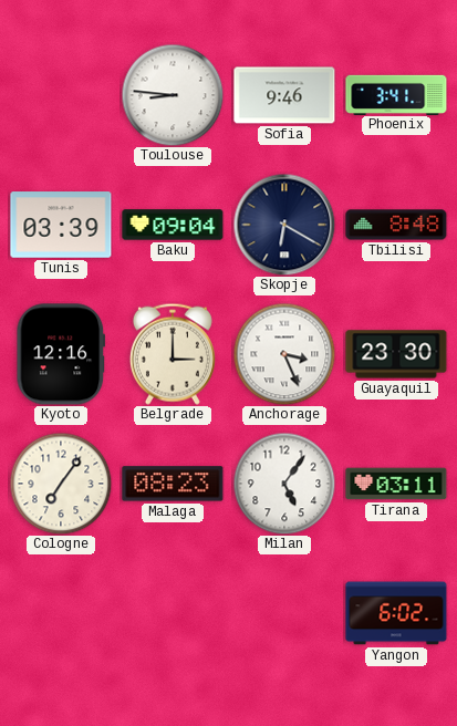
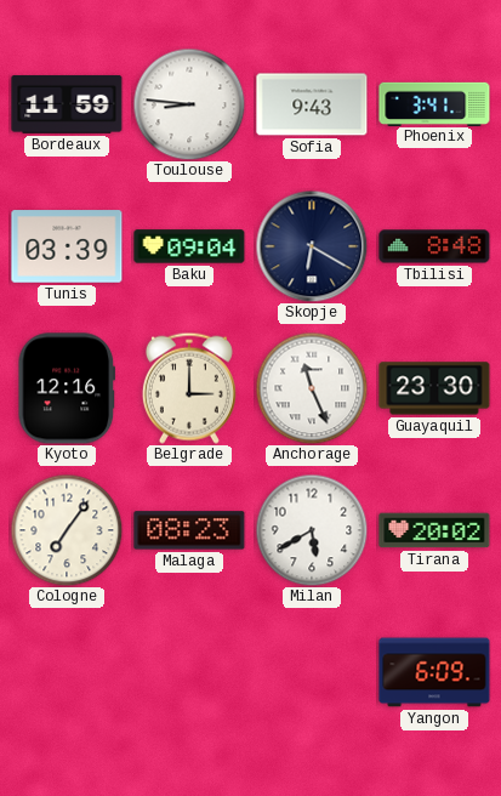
Bordeaux: none -> 11:59 (67, 104)
Sofia: 9:46 -> 9:43 (312, 104)
Anchorage: 3:26 -> 11:26 (312, 388)
Milan: 5:06 -> 5:40 (312, 530)
Tirana: 03:11 -> 20:02 (434, 530)
Yangon: 6:02 -> 6:09 (434, 672)
